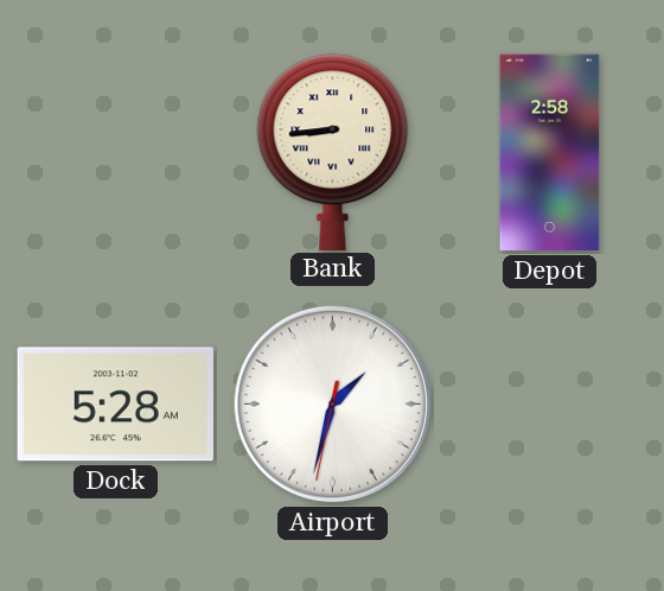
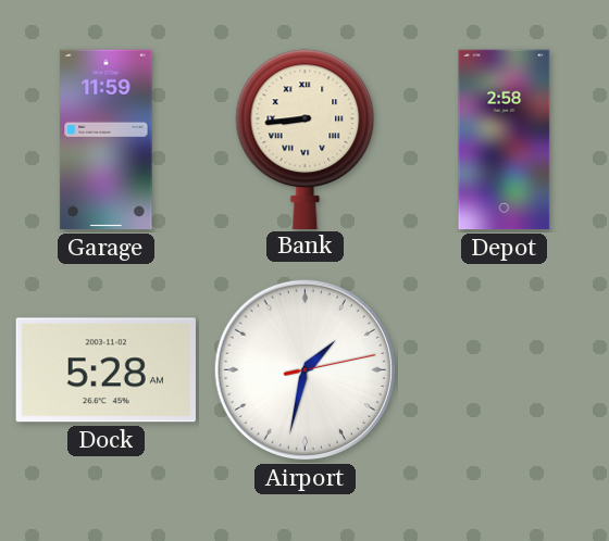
Garage: none -> 11:59 (107, 140)
Airport: 1:32:32 -> 1:32:13 (304, 369)
